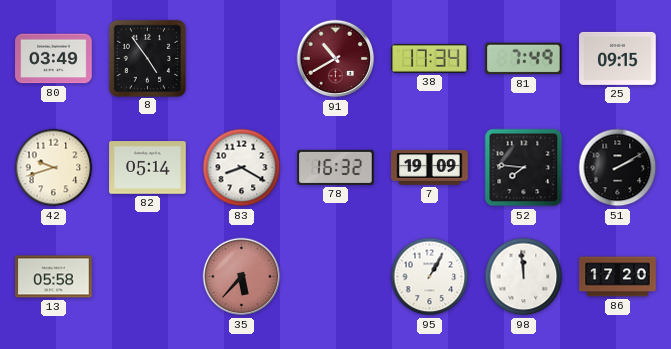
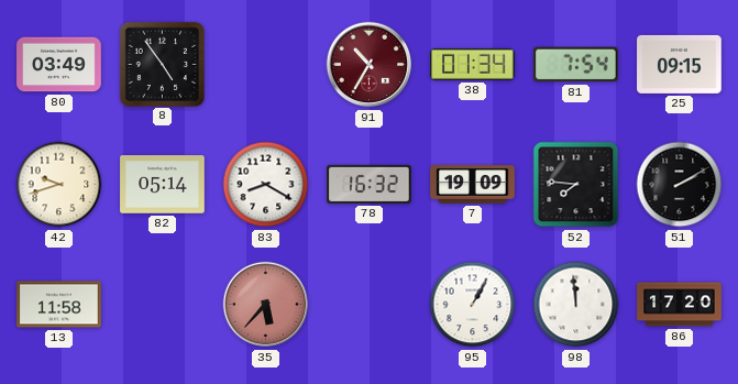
91: 10:40 -> 10:35 (370, 65)
38: 17:34 -> 01:34 (473, 64)
81: 7:49 -> 7:54 (576, 65)
13: 05:58 -> 11:58 (59, 305)
